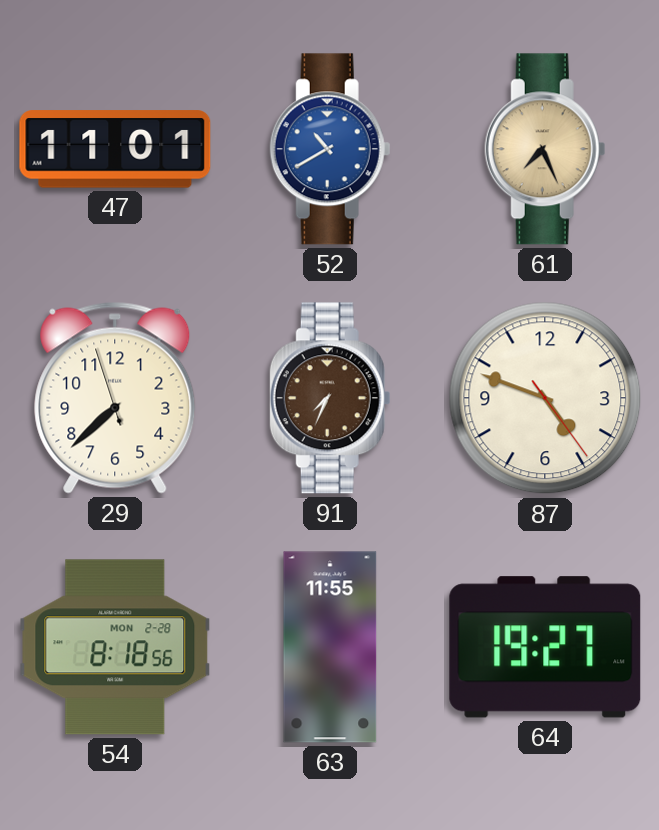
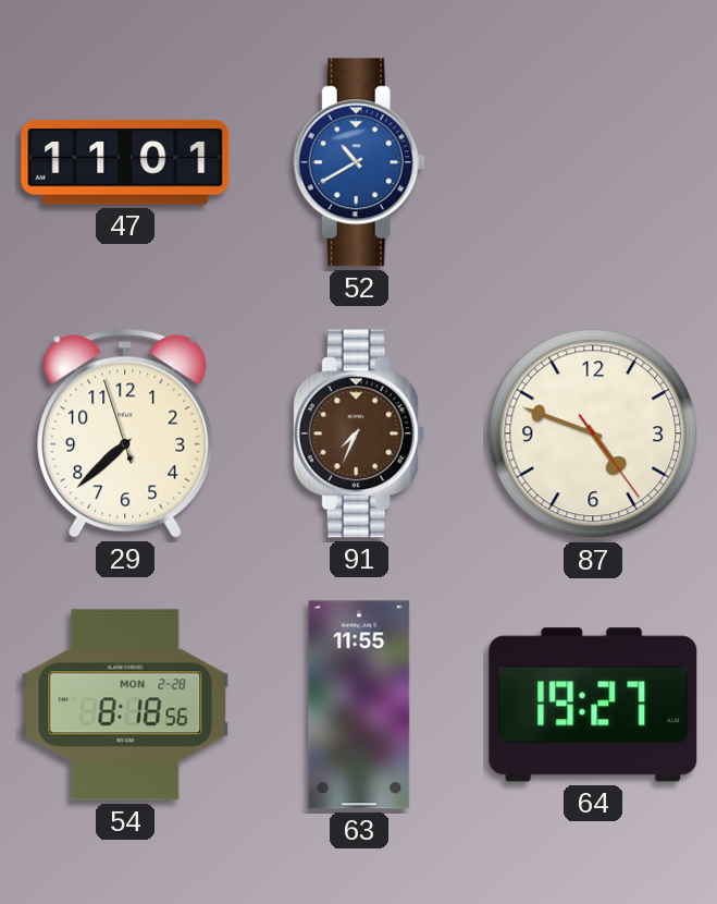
61: 7:26 -> none (545, 149)
